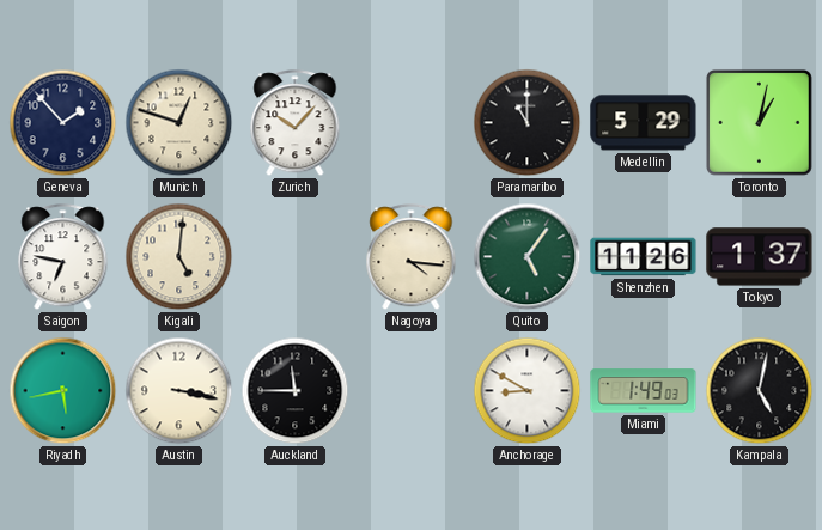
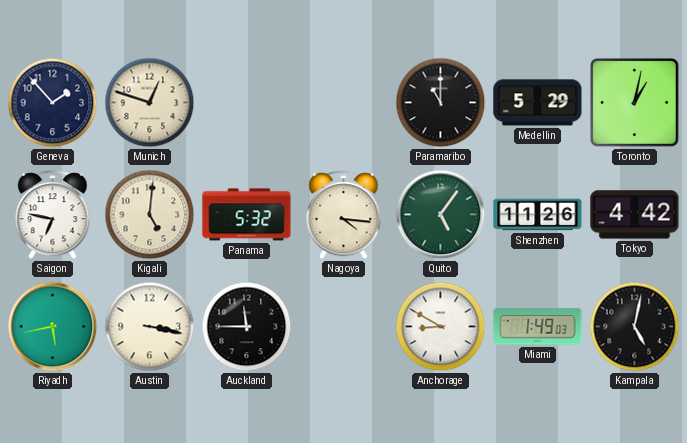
Zurich: 10:07 -> none (296, 123)
Panama: none -> 5:32 (247, 215)
Tokyo: 1:37 -> 4:42 (635, 215)
